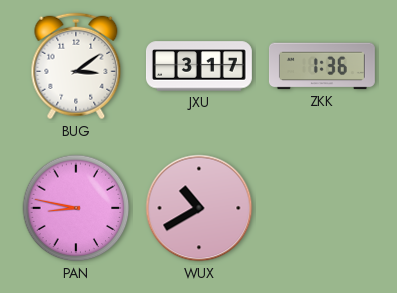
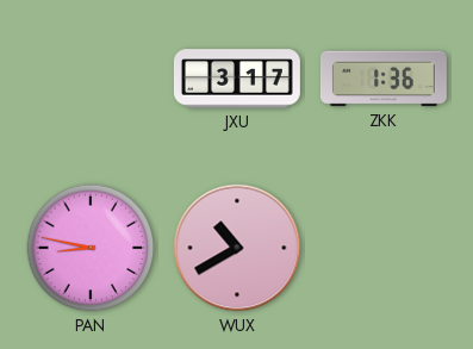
BUG: 3:09 -> none (76, 66)
